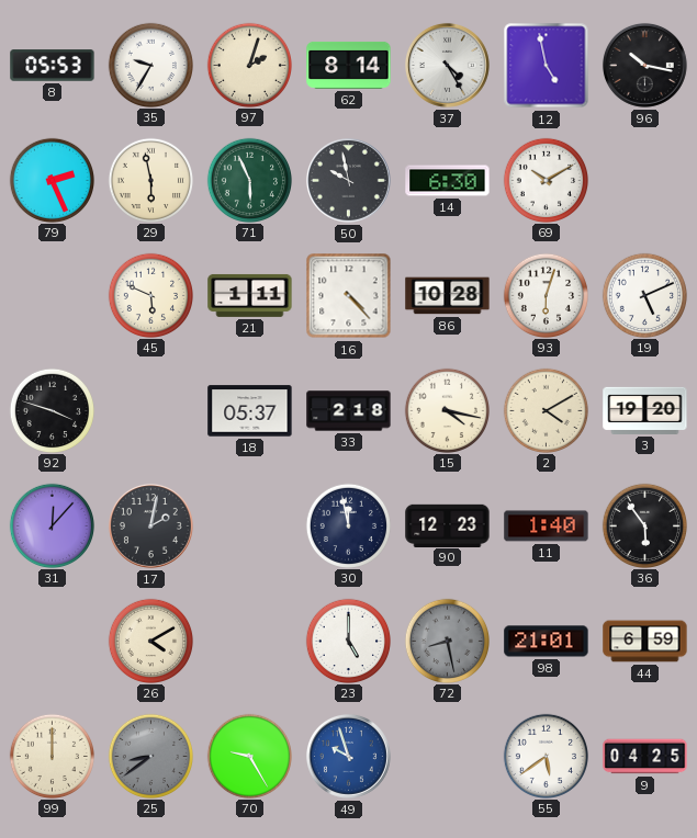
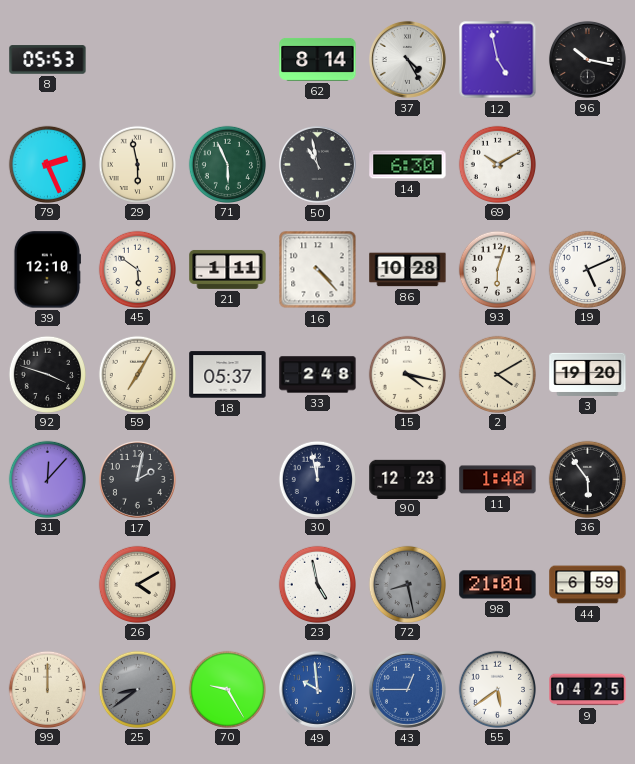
35: 9:35 -> none (150, 65)
97: 2:03 -> none (249, 65)
50: 9:58 -> 10:58 (317, 164)
39: none -> 12:10 (47, 270)
45: 5:49 -> 5:51 (137, 269)
59: none -> 7:05 (137, 374)
33: 2:18 -> 2:48 (318, 375)
23: 5:00 -> 4:58 (317, 584)
49: 9:57 -> 9:59 (317, 689)
43: none -> 12:45 (407, 689)
